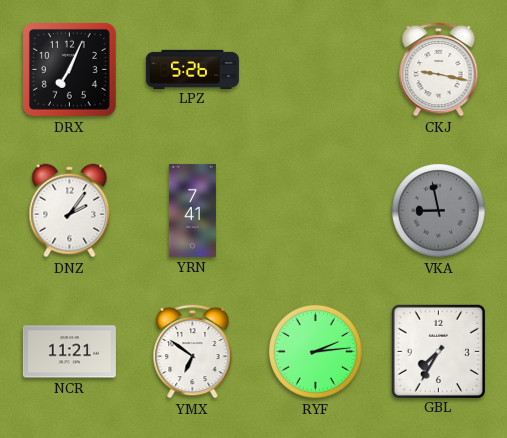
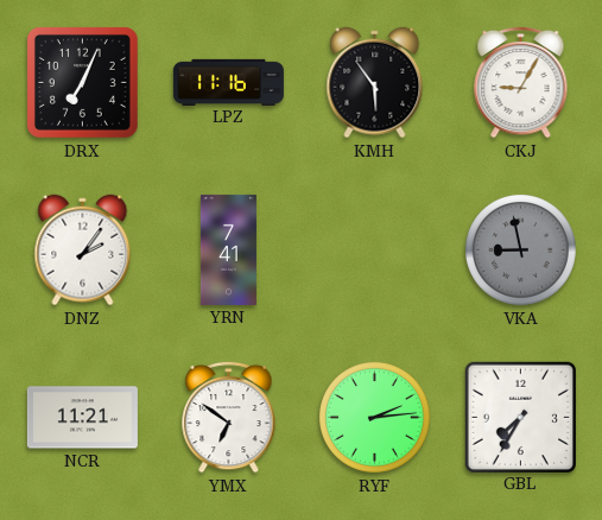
LPZ: 5:26 -> 11:16 (228, 82)
KMH: none -> 5:54 (375, 83)
CKJ: 9:17 -> 9:05 (521, 82)
